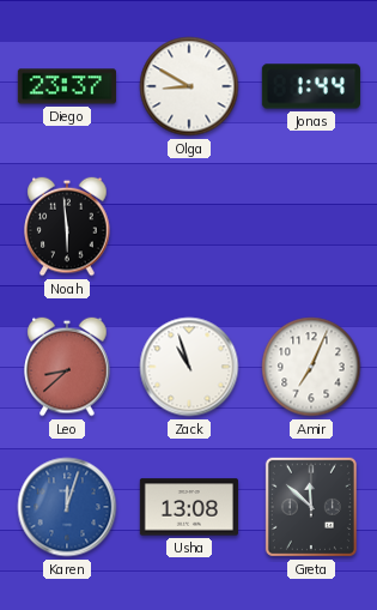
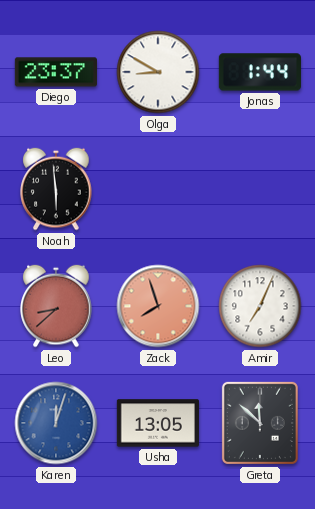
Zack: 10:57 -> 7:57 (158, 306)
Zack dial: white -> salmon (158, 306)
Usha: 13:08 -> 13:05 (158, 423)
